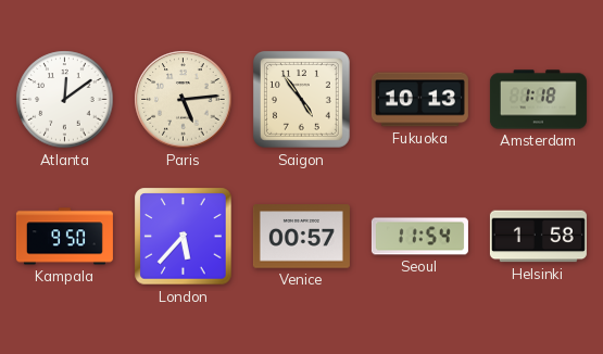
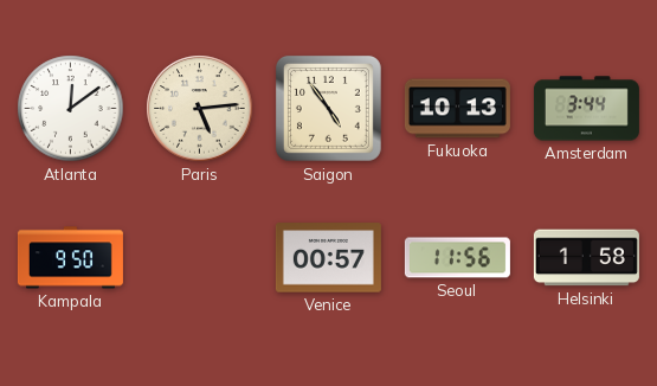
Amsterdam: 1:18 -> 3:44 (586, 109)
London: 5:37 -> none (184, 237)
Seoul: 11:54 -> 11:56 (457, 258)
